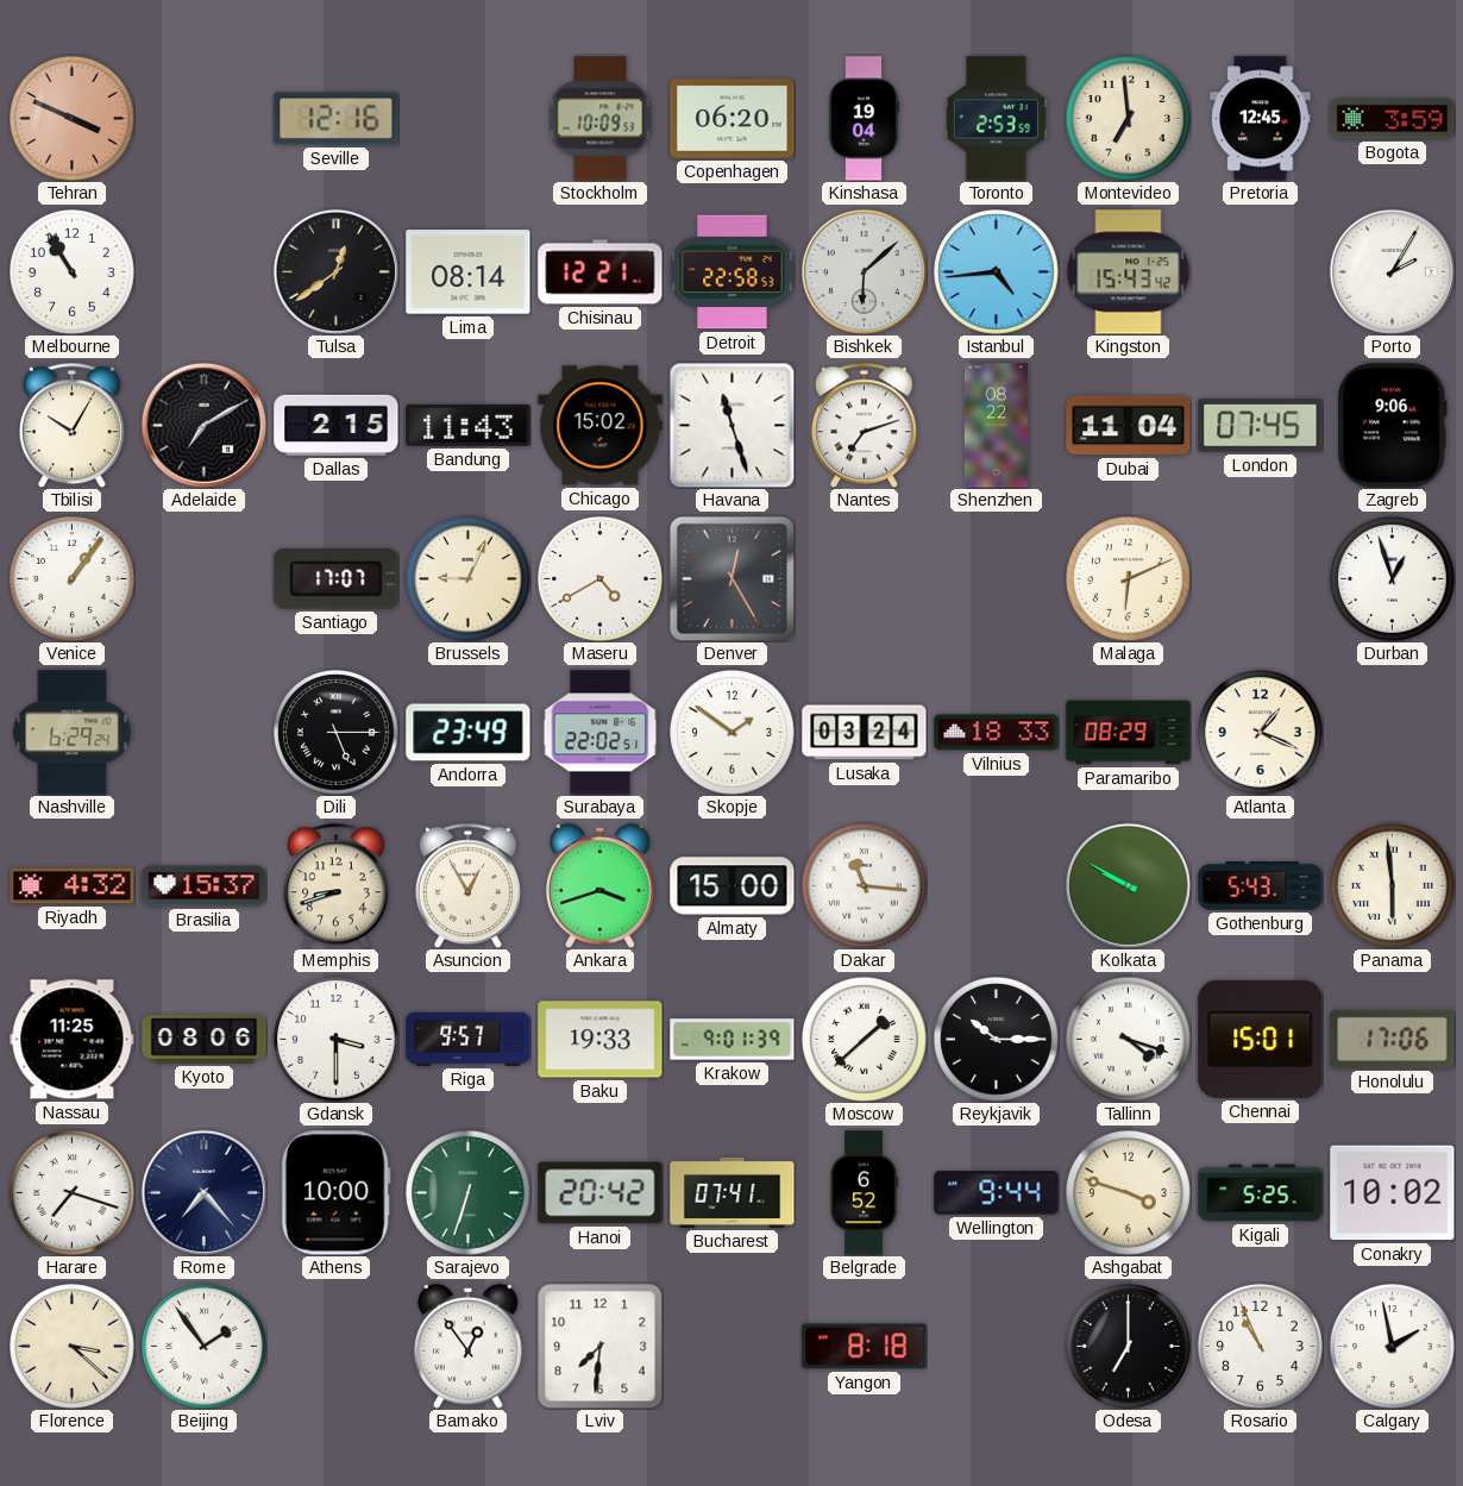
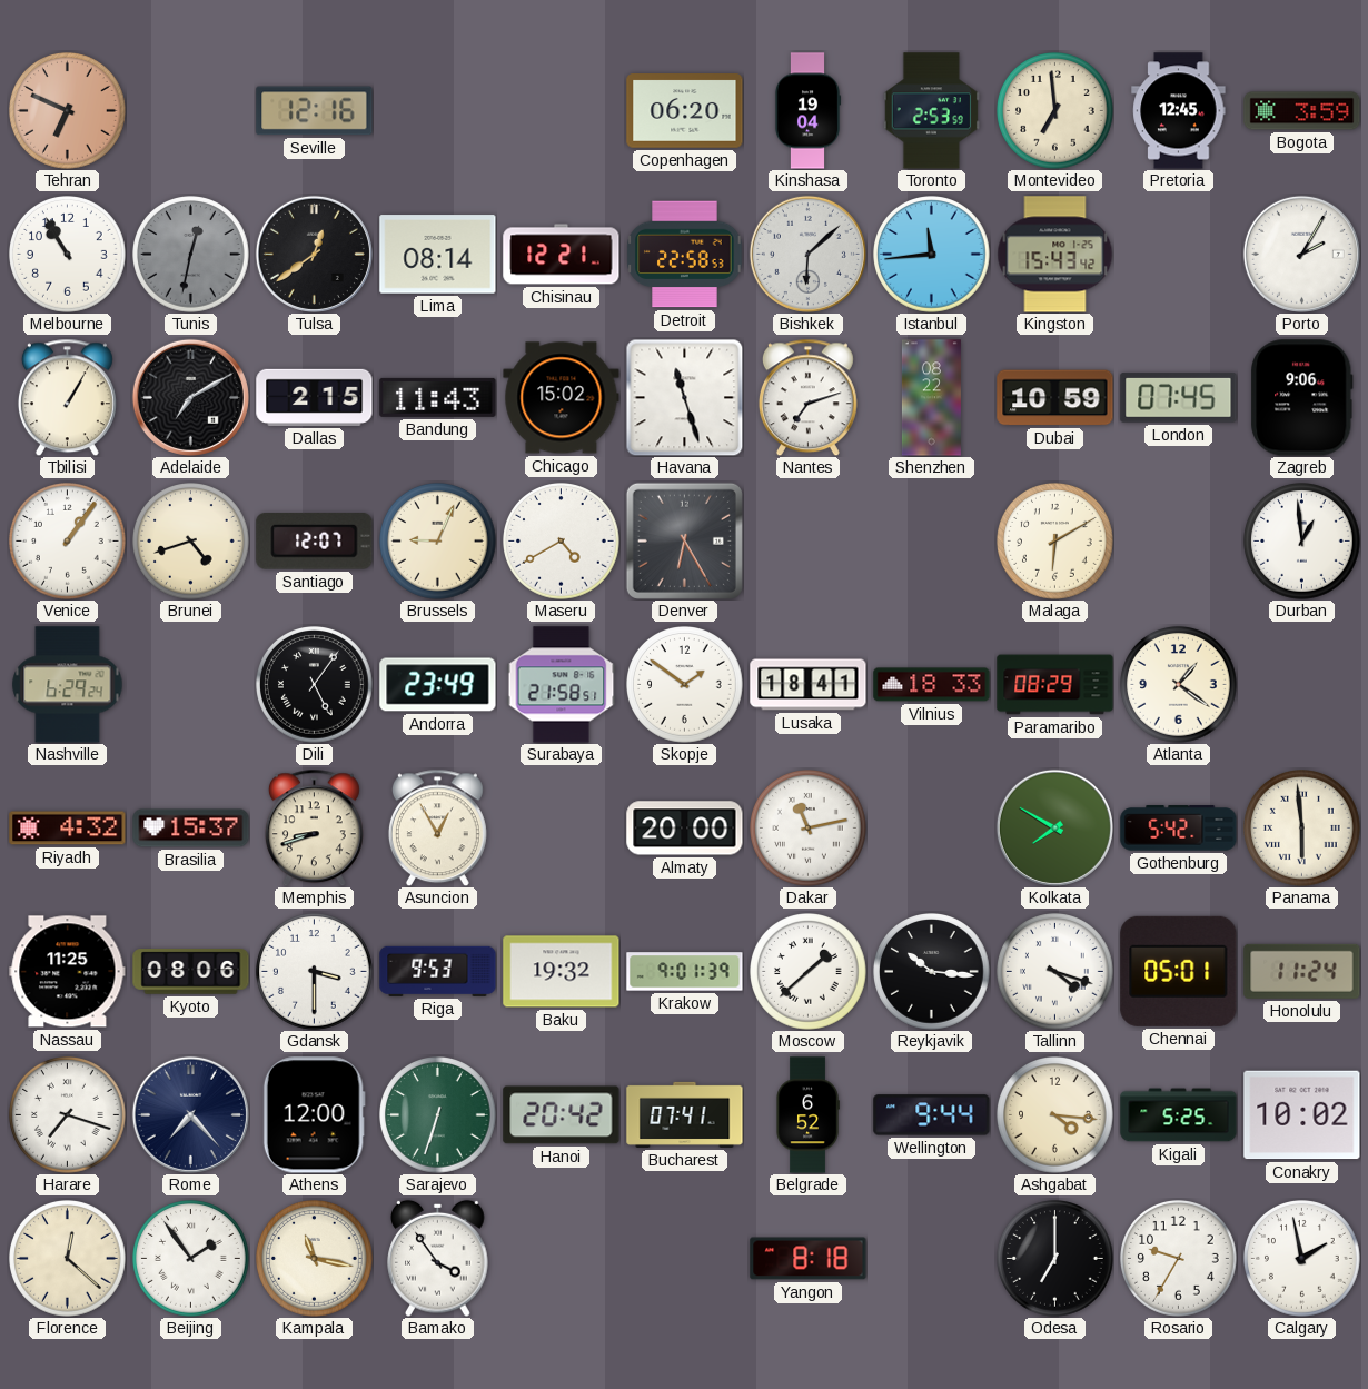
Tehran: 3:49 -> 6:49 (68, 111)
Stockholm: 10:09 -> none (601, 119)
Tunis: none -> 12:32 (191, 255)
Istanbul: 4:44 -> 11:44 (932, 255)
Tbilisi: 10:05 -> 1:05 (67, 397)
Dubai: 11:04 -> 10:59 (1055, 398)
Brunei: none -> 4:42 (191, 542)
Santiago: 17:07 -> 12:07 (315, 542)
Denver: 12:25 -> 6:25 (684, 540)
Malaga: 6:11 -> 6:10 (1055, 542)
Durban: 12:57 -> 12:59 (1302, 542)
Dili: 5:15 -> 5:06 (315, 685)
Surabaya: 22:02 -> 21:58 (562, 685)
Lusaka: 03:24 -> 18:41 (809, 685)
Atlanta: 1:19 -> 1:21 (1179, 685)
Ankara: 3:42 -> none (601, 885)
Almaty: 15:00 -> 20:00 (685, 829)
Dakar: 11:16 -> 11:13 (809, 829)
Kolkata: 9:50 -> 7:50 (1054, 827)
Gothenburg: 5:43 -> 5:42 (1179, 829)
Riga: 9:57 -> 9:53 (438, 971)
Baku: 19:33 -> 19:32 (562, 972)
Reykjavik: 10:15 -> 10:16 (932, 972)
Chennai: 15:01 -> 05:01 (1179, 971)
Honolulu: 17:06 -> 11:24 (1302, 971)
Athens: 10:00 -> 12:00 (314, 1115)
Ashgabat: 3:48 -> 4:16 (1055, 1115)
Florence: 3:22 -> 12:22 (68, 1259)
Kampala: none -> 11:17 (315, 1259)
Bamako: 12:54 -> 3:54 (438, 1258)
Lviv: 7:31 -> none (599, 1346)
Rosario: 10:56 -> 9:35 (1179, 1259)
